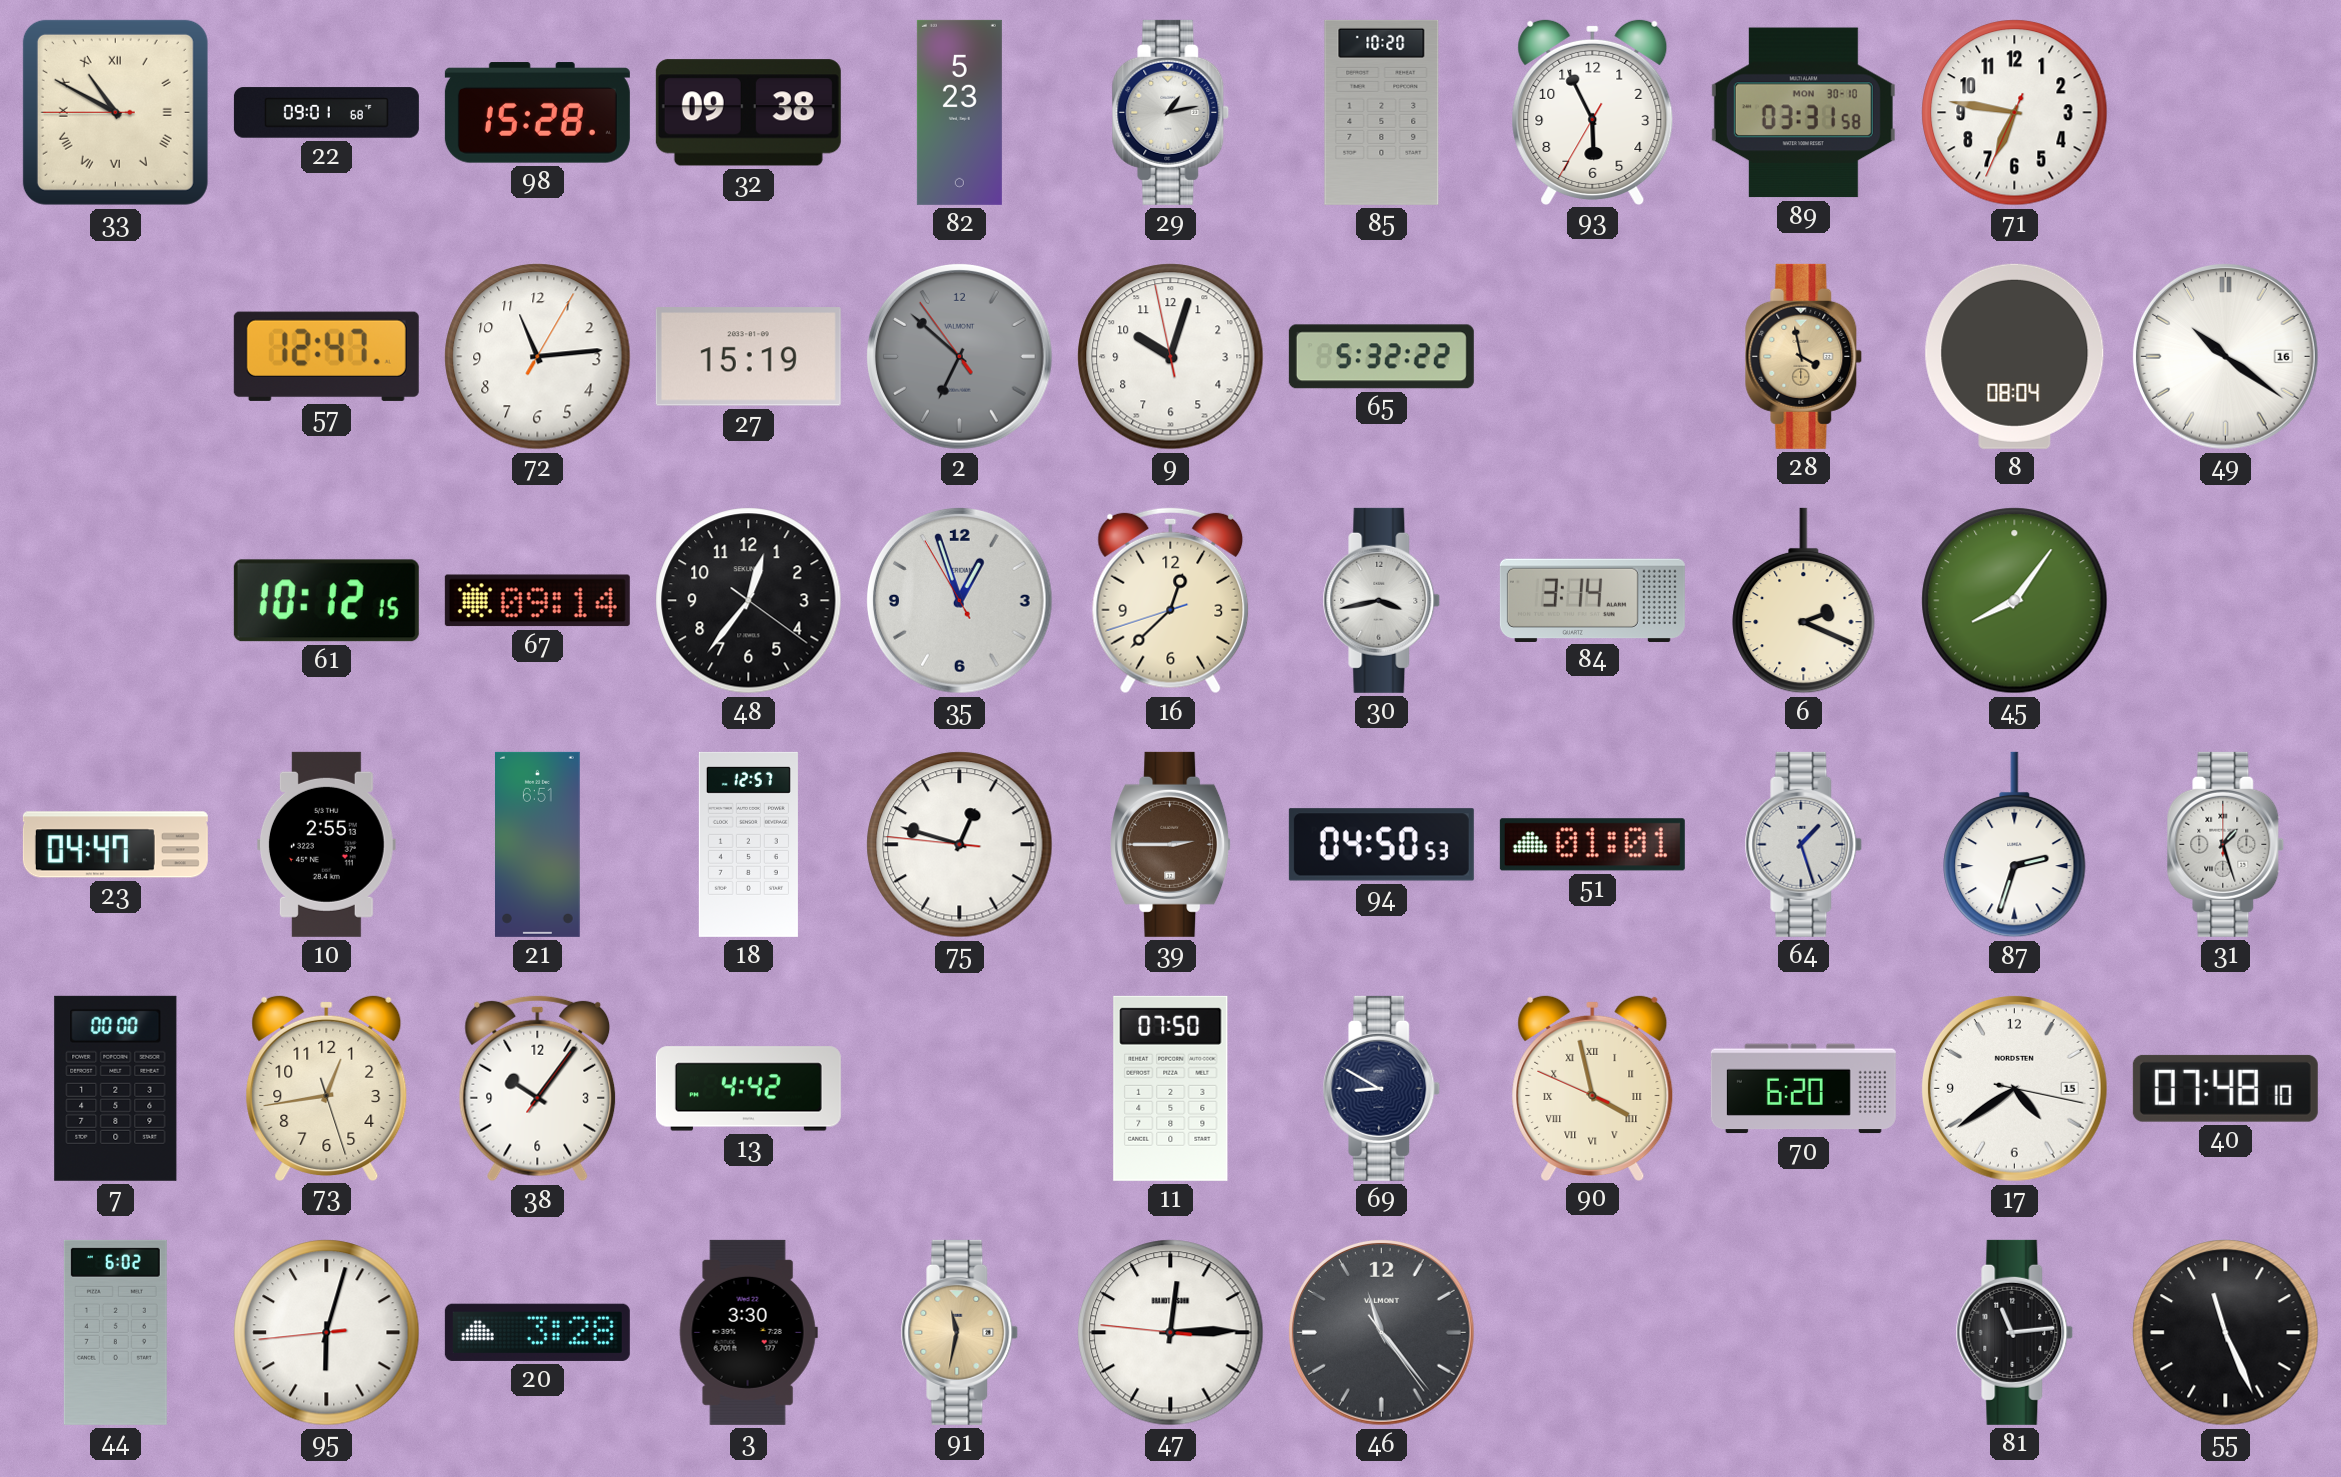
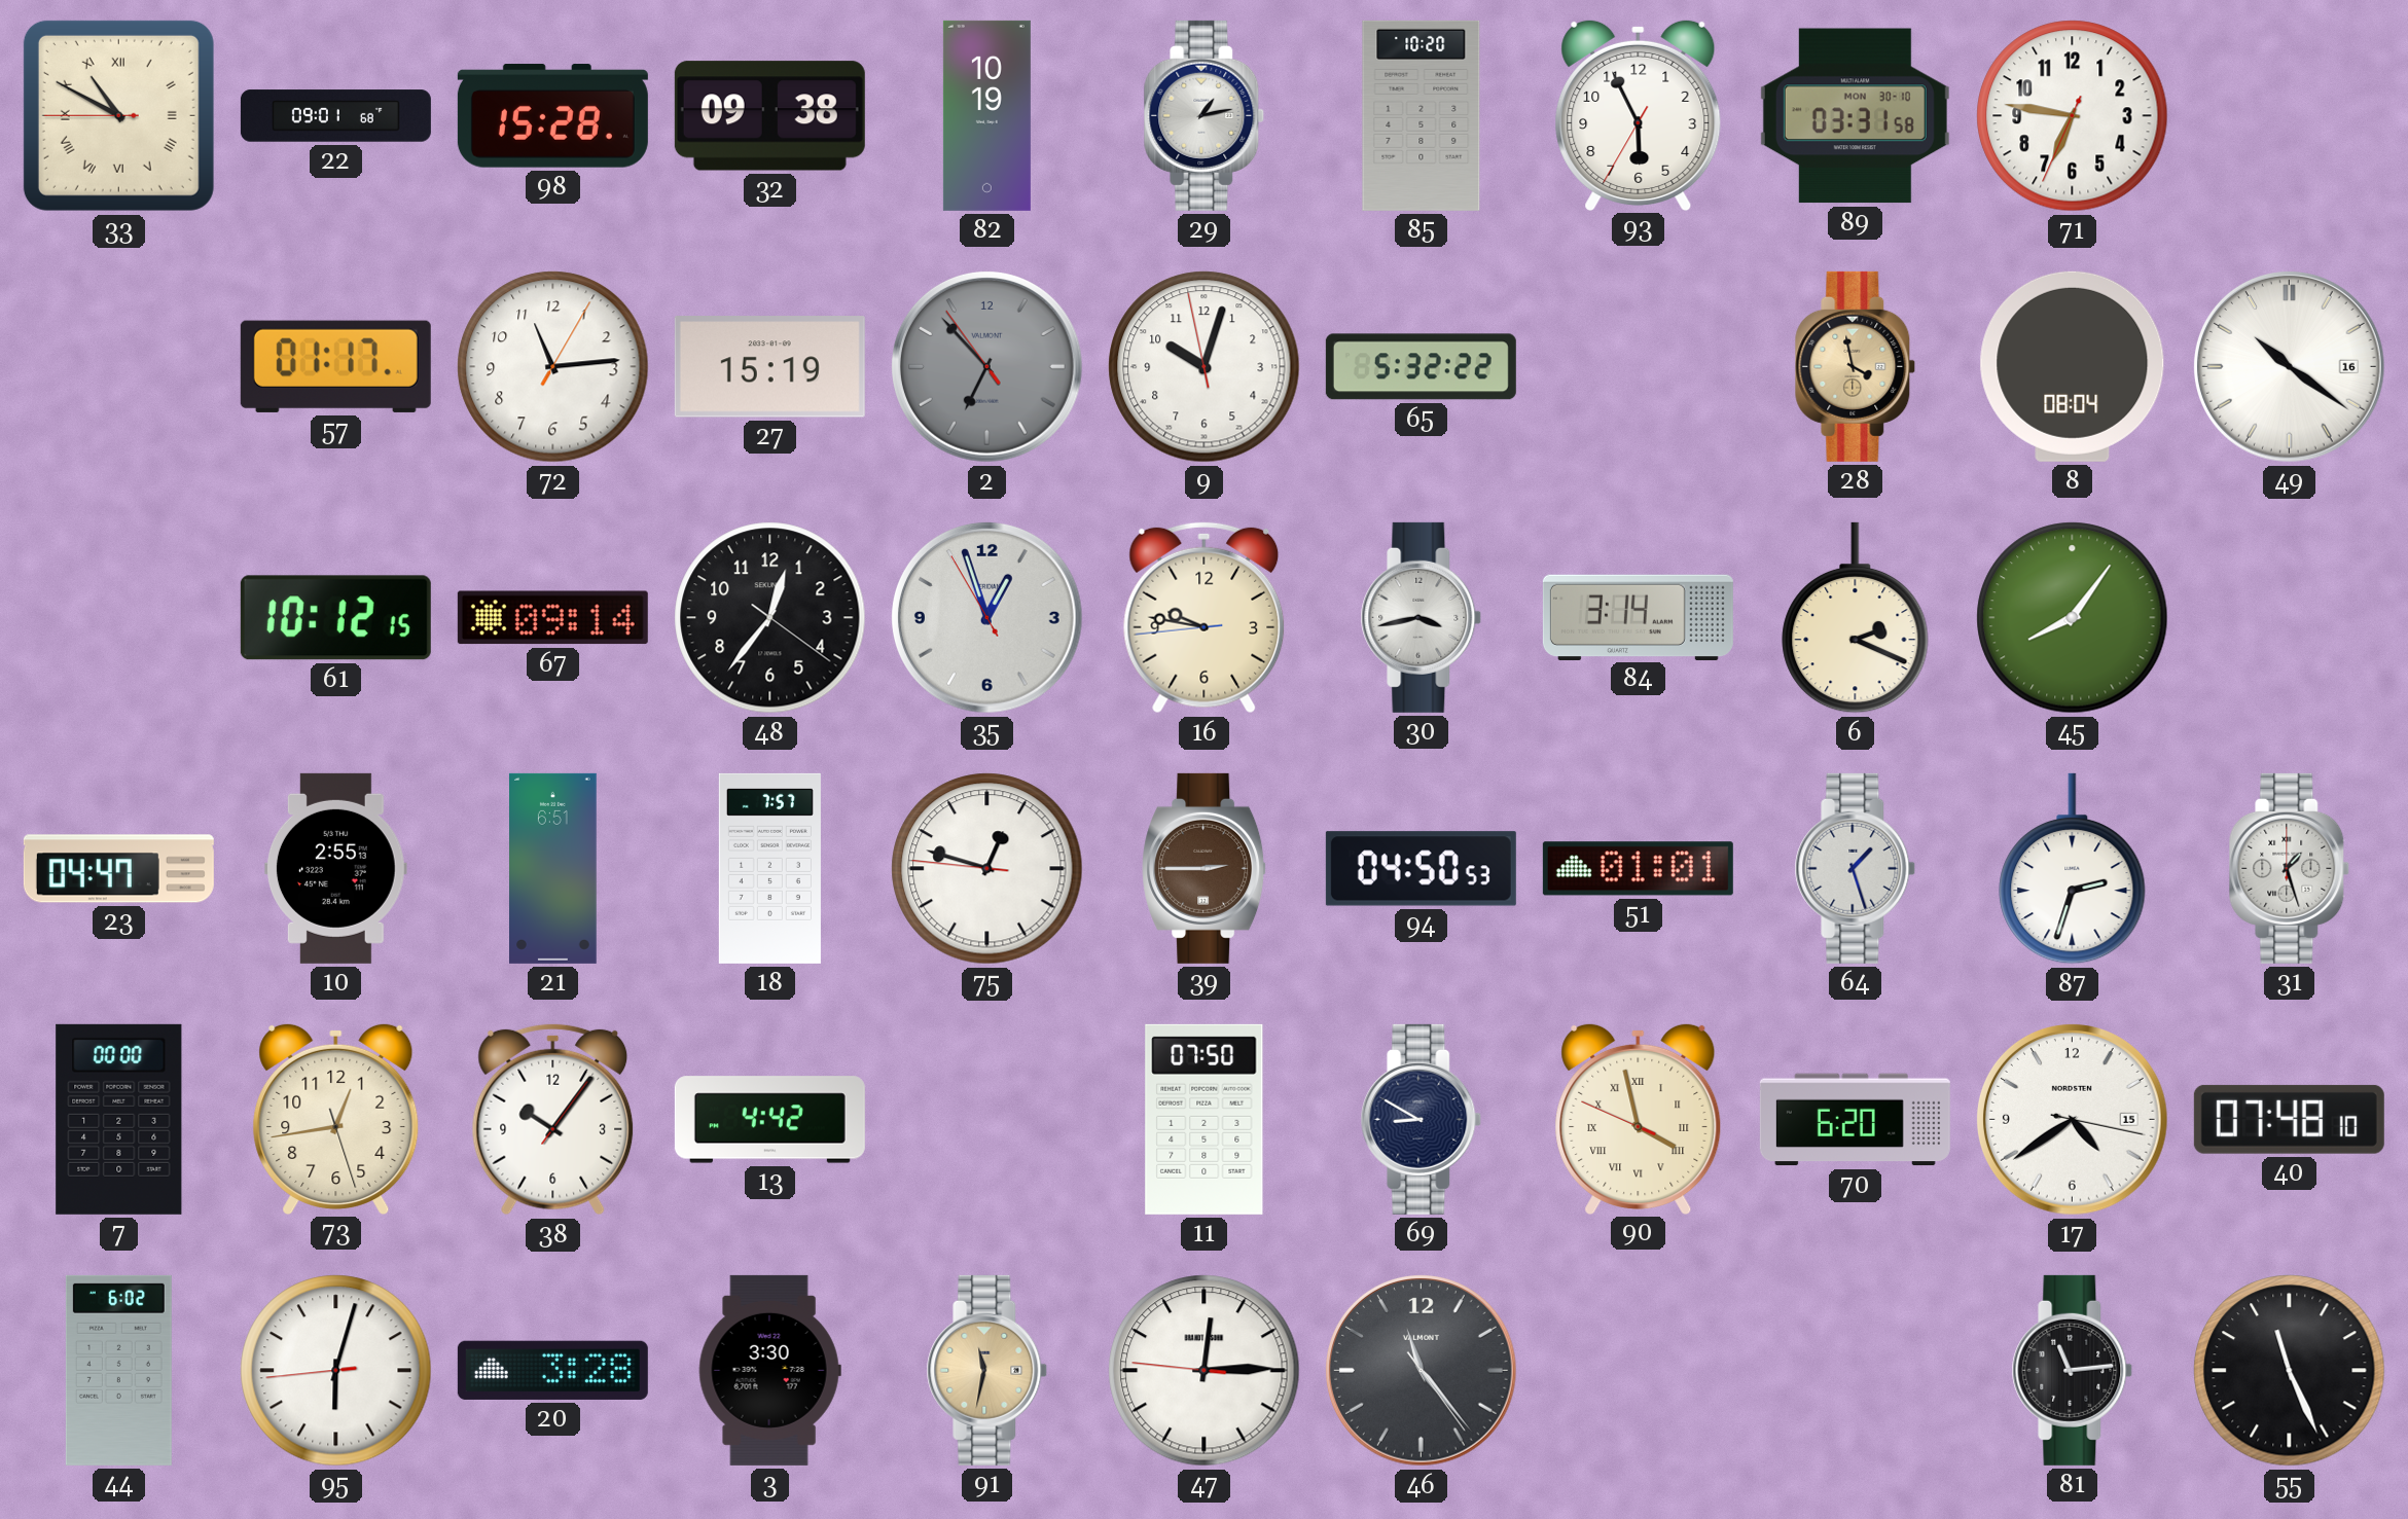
82: 5:23 -> 10:19 (986, 115)
57: 12:47 -> 01:17 (335, 366)
2: 6:51 -> 6:52 (987, 367)
16: 12:37 -> 9:46 (1205, 617)
18: 12:57 -> 7:57 (769, 868)
